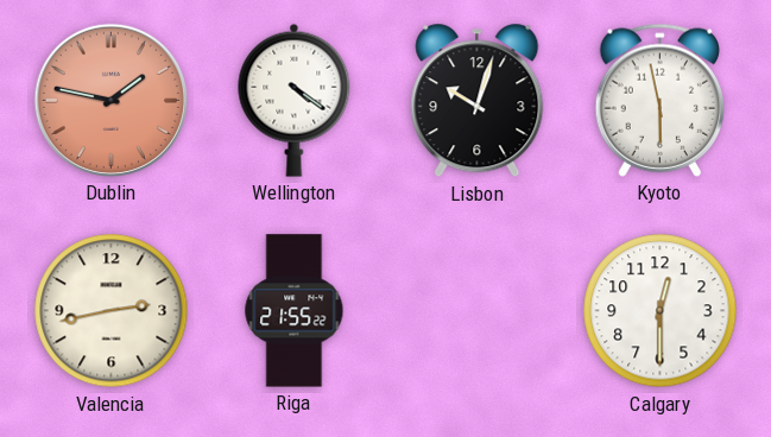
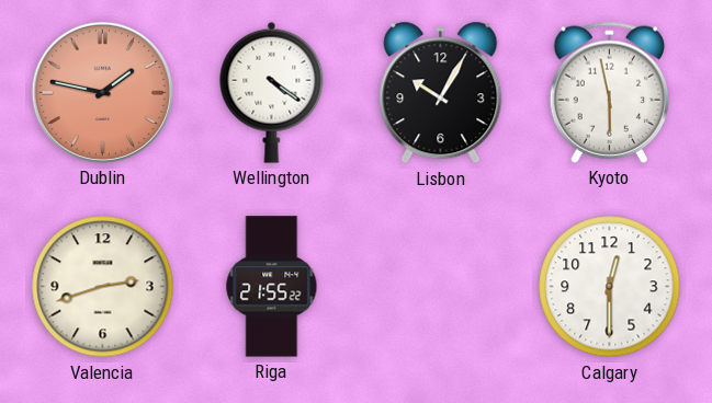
Lisbon: 10:03 -> 10:05 (441, 93)
Valencia: 2:43 -> 2:42 (103, 287)
